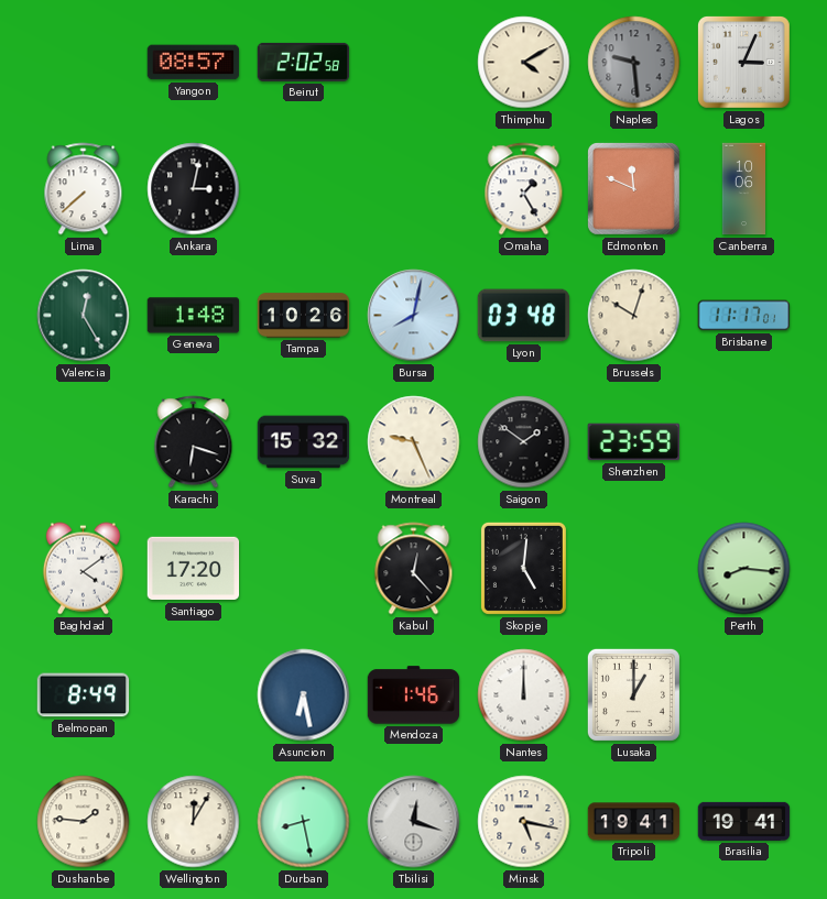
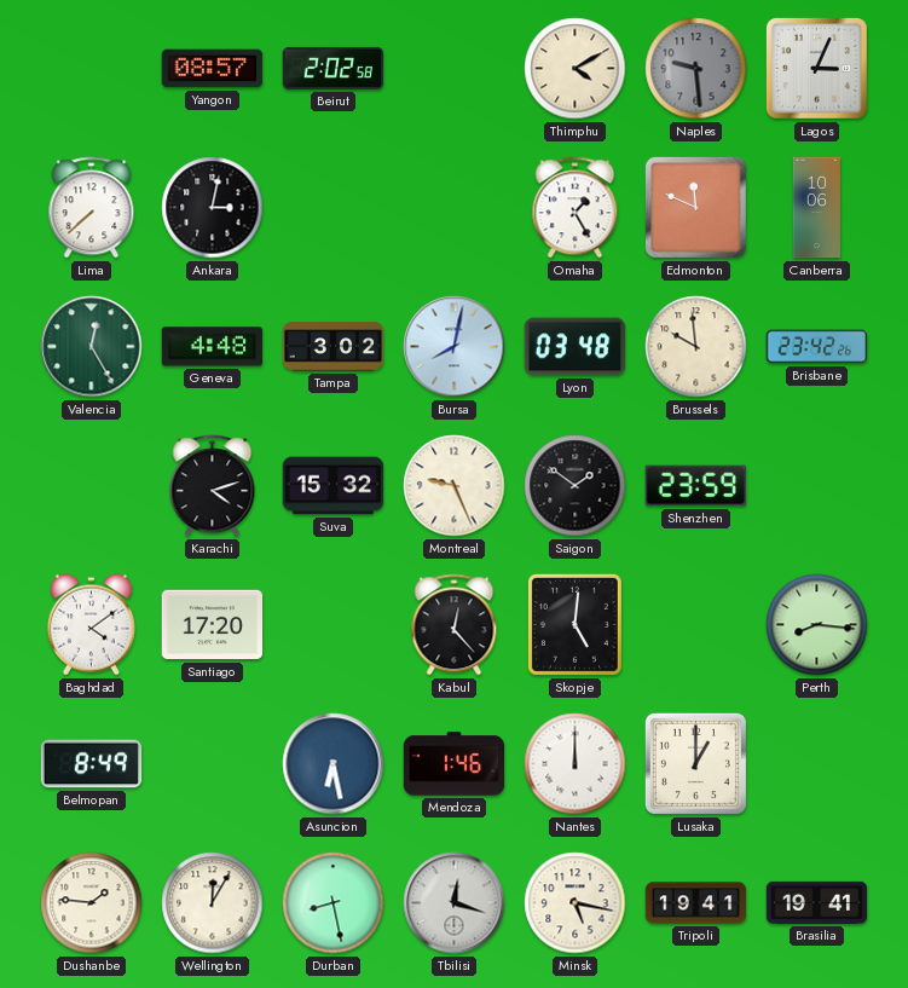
Geneva: 1:48 -> 4:48 (213, 347)
Tampa: 10:26 -> 3:02 (334, 347)
Brussels: 10:03 -> 9:59 (696, 347)
Brisbane: 11:17 -> 23:42 (817, 347)
Karachi: 6:18 -> 4:12 (213, 486)
